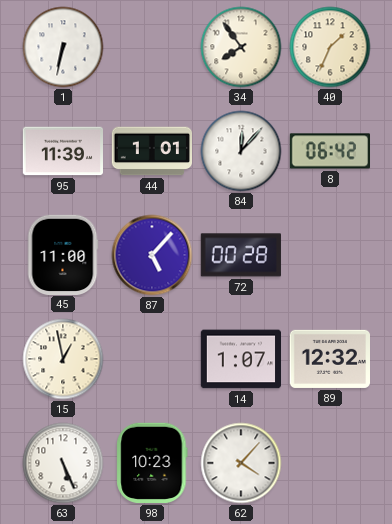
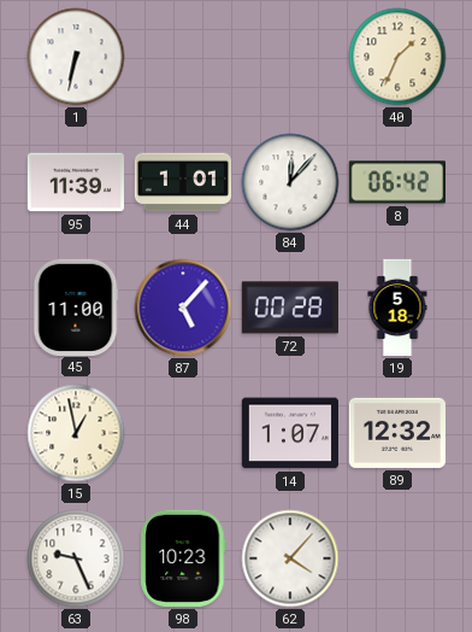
34: 7:54 -> none (241, 47)
19: none -> 5:18 (397, 308)
63: 5:26 -> 9:26 (76, 558)
